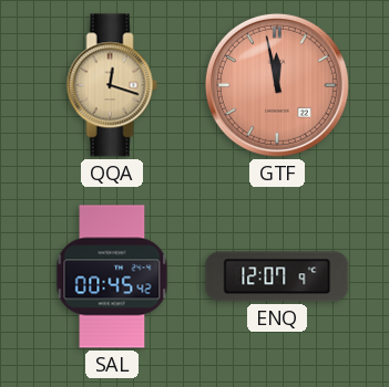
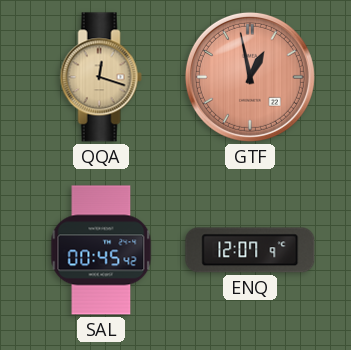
GTF: 11:58 -> 12:58 (250, 77)
